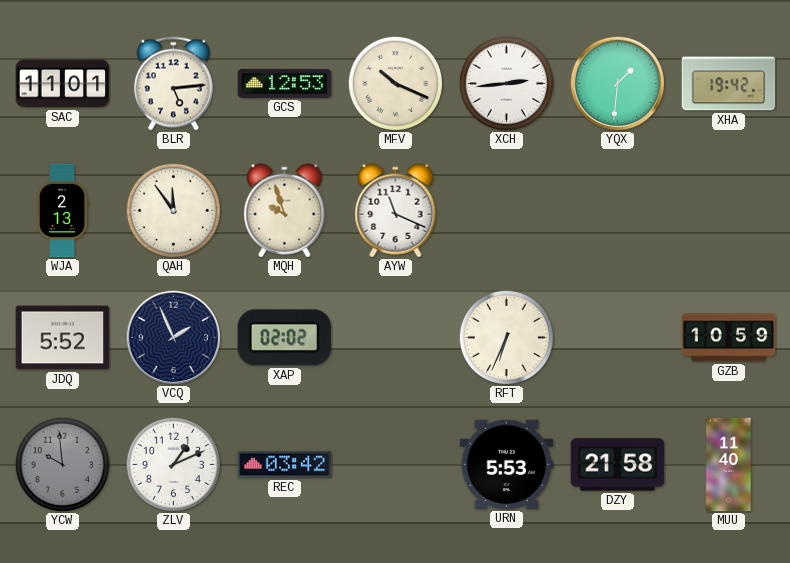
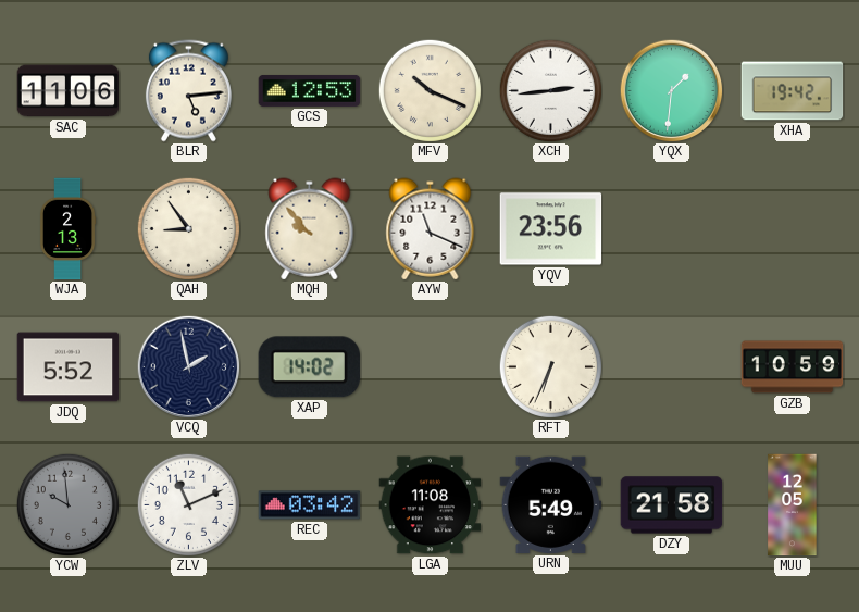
SAC: 11:01 -> 11:06 (69, 91)
QAH: 11:54 -> 8:54 (188, 228)
MQH: 9:57 -> 9:53 (310, 229)
YQV: none -> 23:56 (551, 229)
VCQ: 1:56 -> 1:58 (188, 366)
XAP: 02:02 -> 14:02 (309, 367)
ZLV: 1:11 -> 11:11 (188, 504)
LGA: none -> 11:08 (431, 505)
URN: 5:53 -> 5:49 (551, 504)
MUU: 11:40 -> 12:05 (793, 505)
